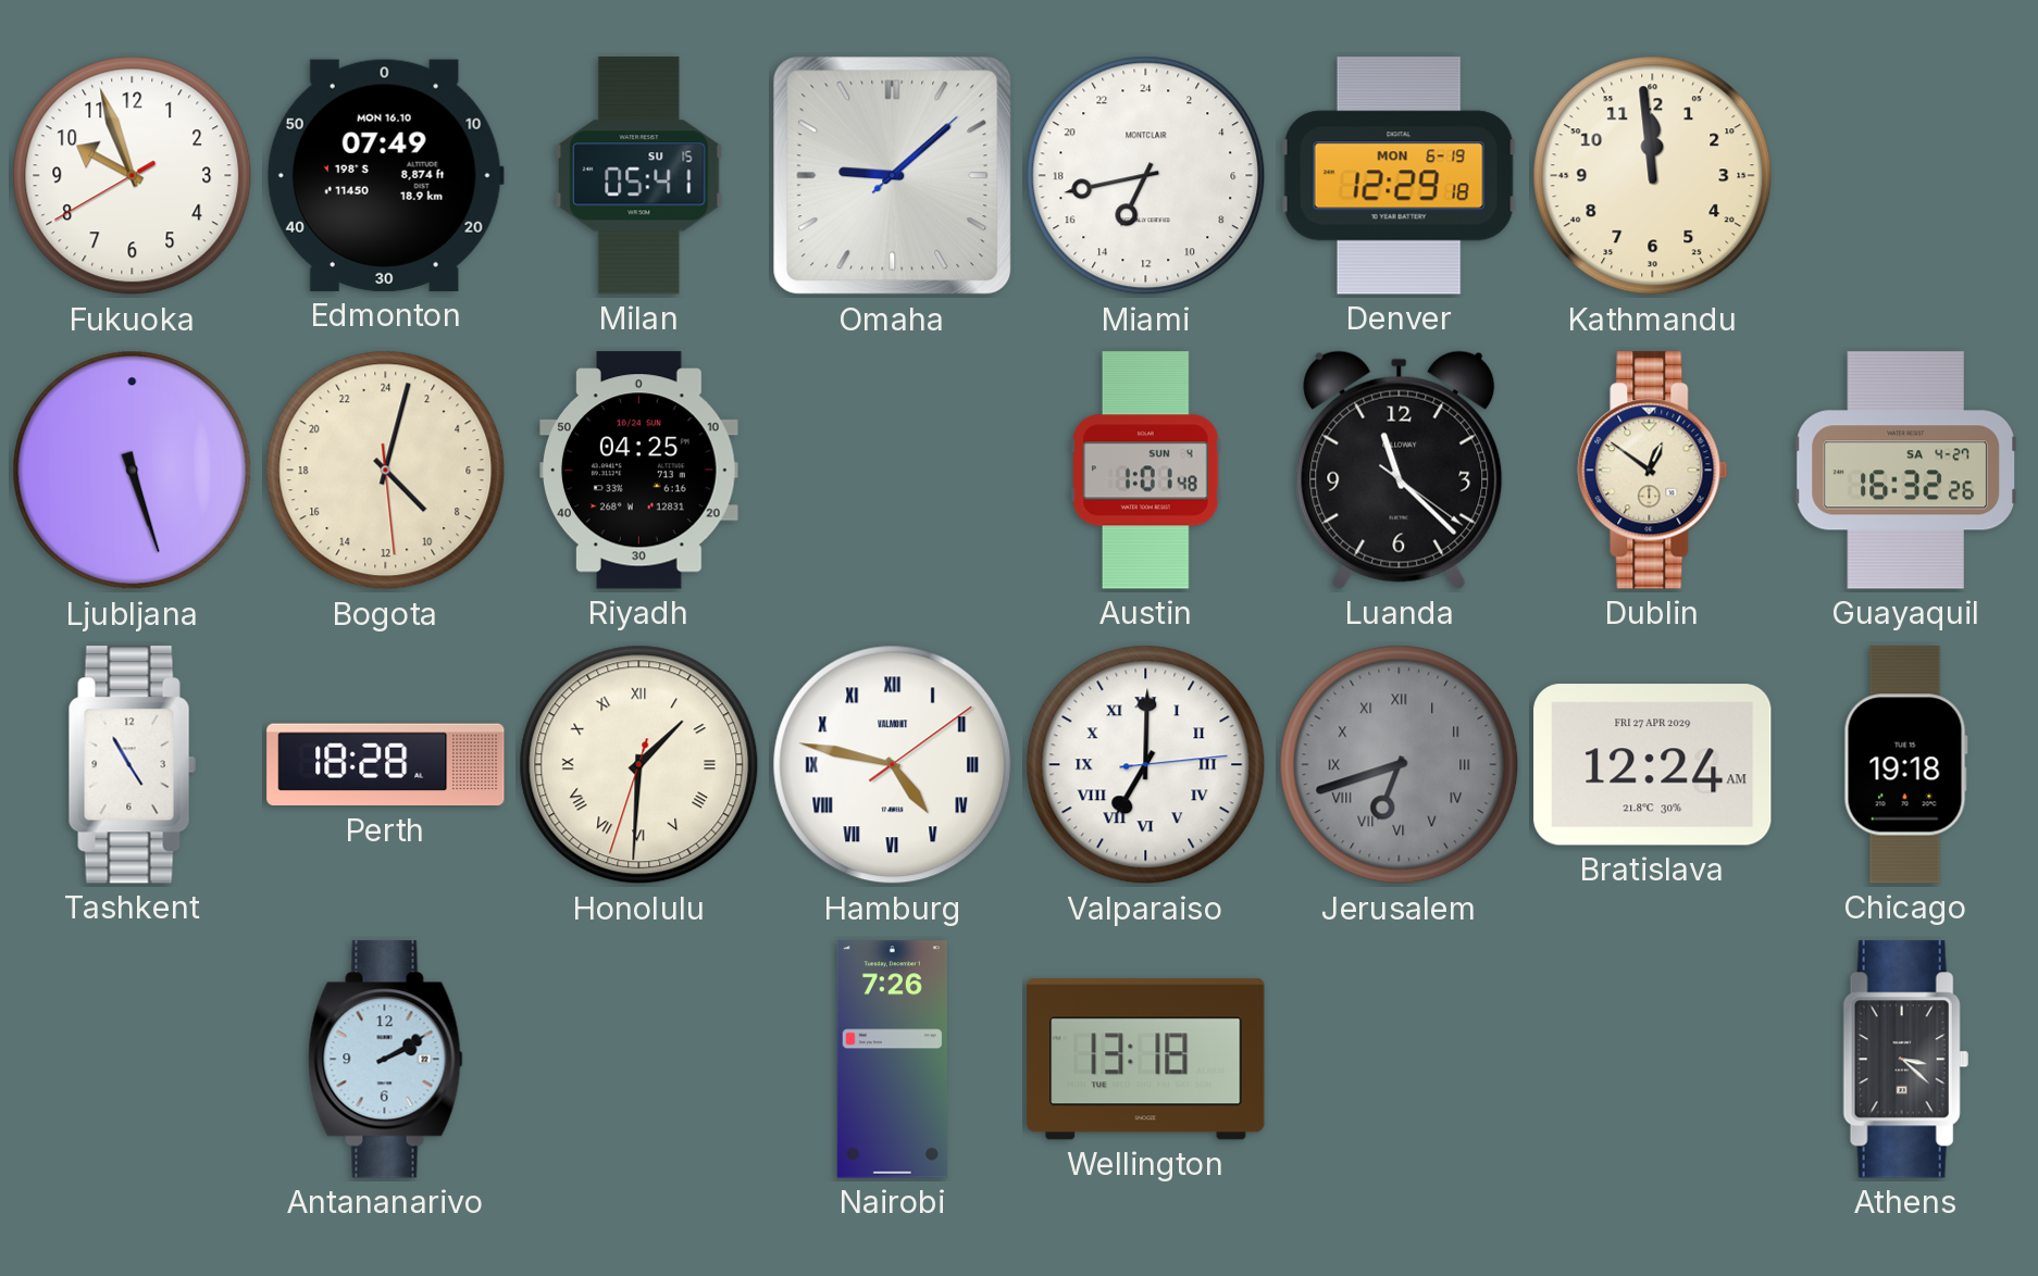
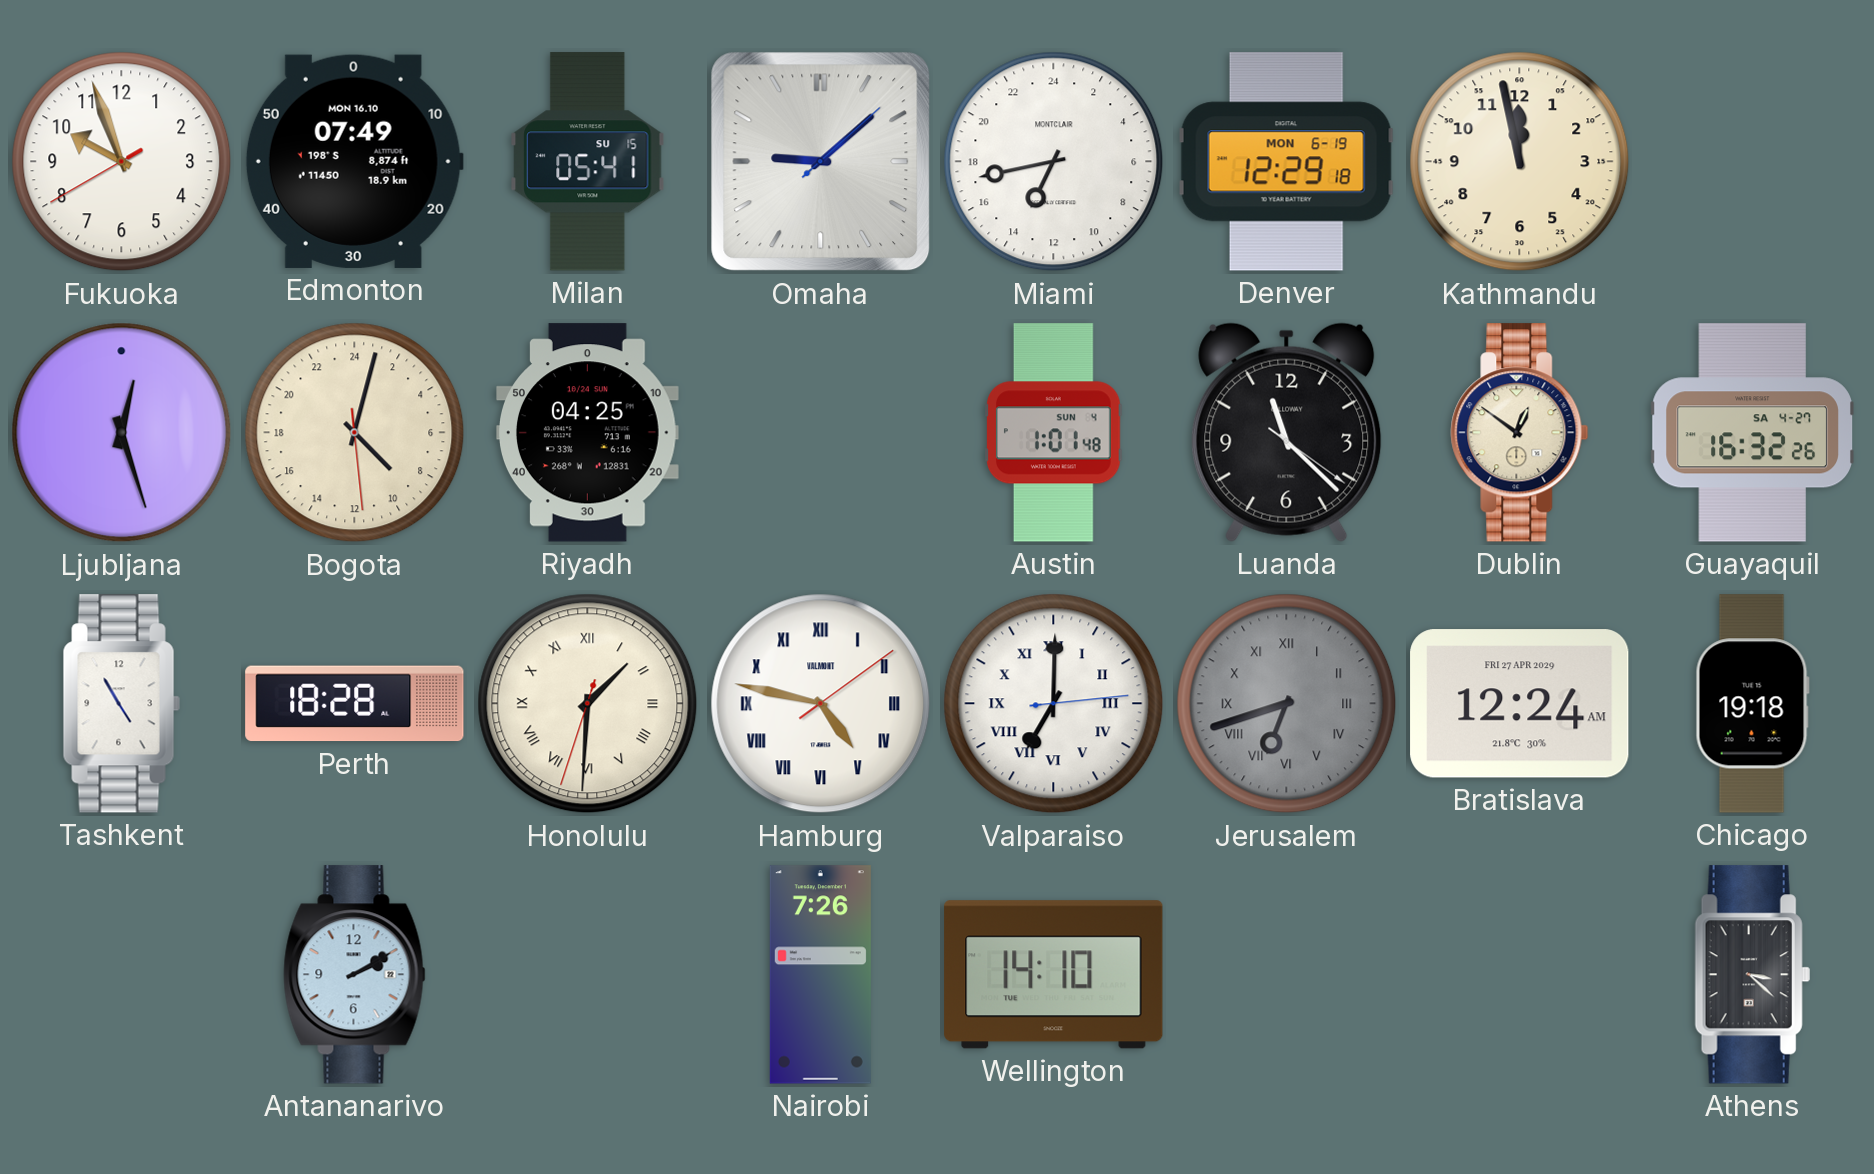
Kathmandu: 11:59 -> 11:58 (1520, 162)
Ljubljana: 5:27 -> 12:27 (122, 433)
Wellington: 13:18 -> 14:10 (1054, 975)
